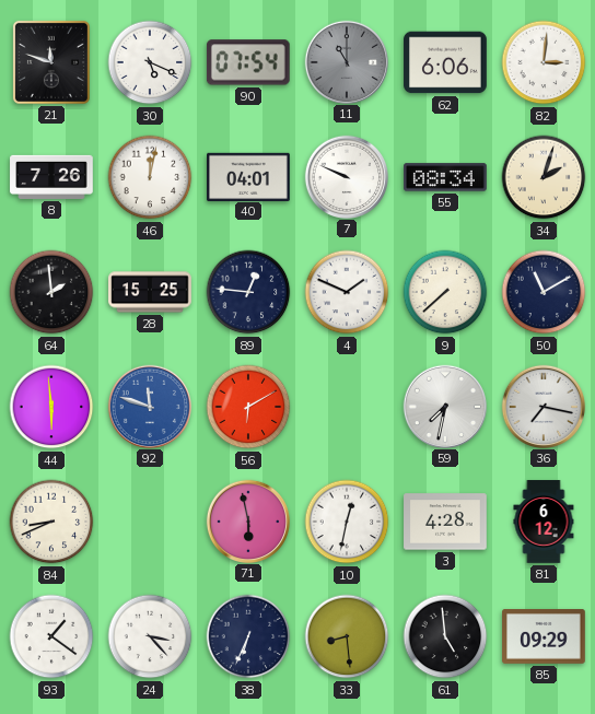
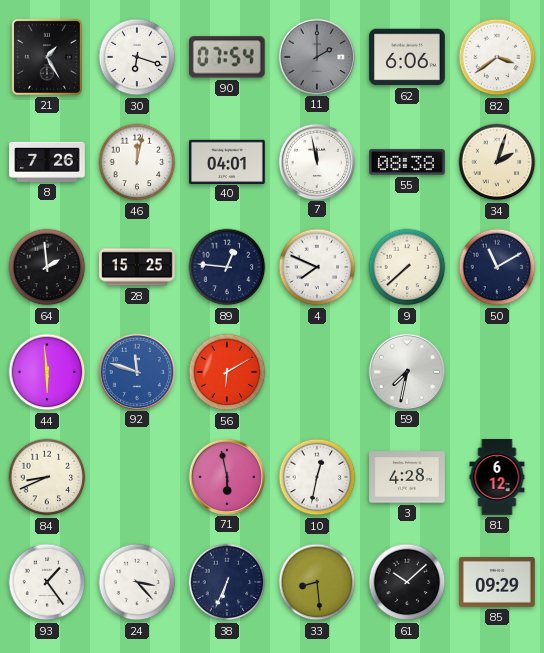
21: 11:48 -> 1:25 (47, 57)
30: 5:19 -> 6:18 (137, 57)
11: 11:00 -> 2:00 (317, 56)
82: 3:01 -> 3:39 (497, 57)
7: 9:49 -> 11:58 (317, 161)
55: 08:34 -> 08:38 (407, 162)
4: 1:49 -> 7:49 (317, 267)
36: 7:17 -> none (544, 406)
93: 1:21 -> 1:24 (47, 582)
61: 4:59 -> 10:08 (407, 582)
